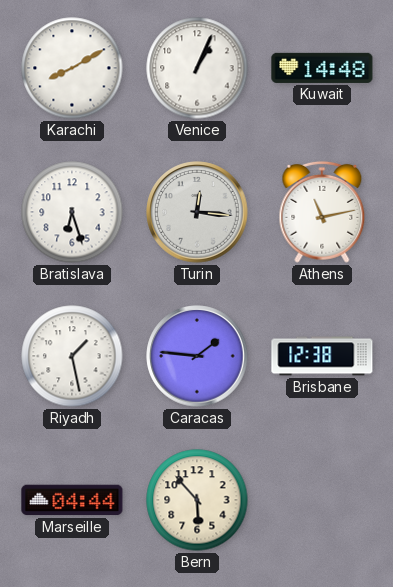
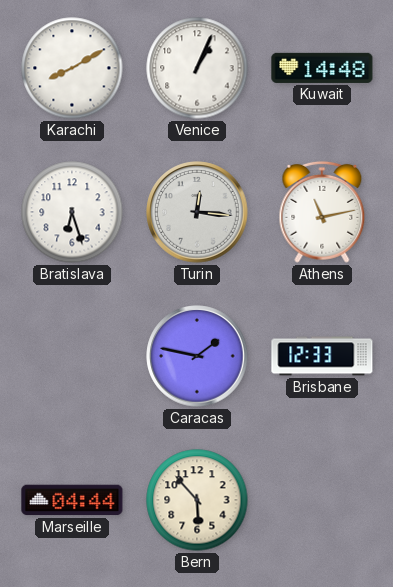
Riyadh: 1:28 -> none (72, 356)
Caracas: 1:46 -> 1:47 (197, 356)
Brisbane: 12:38 -> 12:33 (322, 356)
